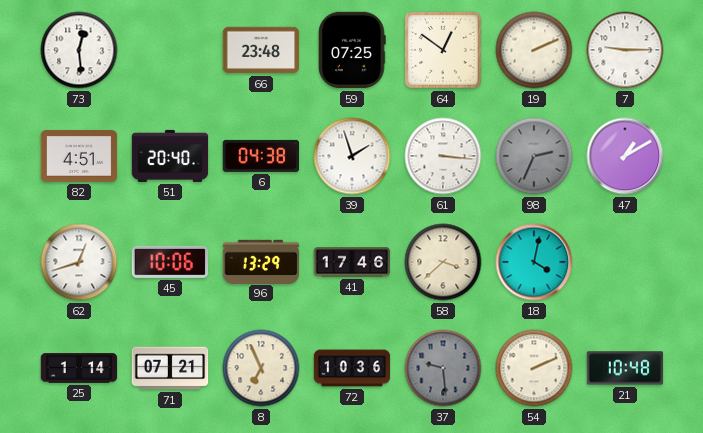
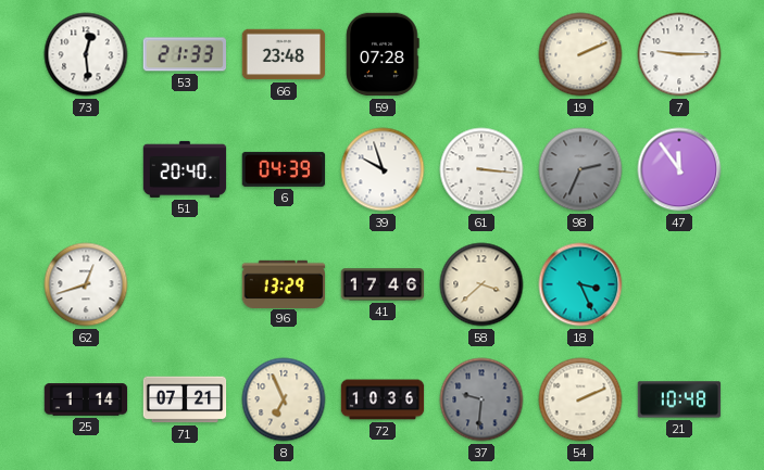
53: none -> 21:33 (185, 54)
59: 07:25 -> 07:28 (383, 54)
64: 12:51 -> none (443, 50)
82: 4:51 -> none (79, 156)
6: 04:38 -> 04:39 (284, 169)
39: 1:57 -> 9:57 (383, 169)
47: 1:10 -> 11:54 (679, 169)
45: 10:06 -> none (170, 262)
18: 4:02 -> 3:26 (580, 284)
37: 9:29 -> 9:31 (481, 399)
